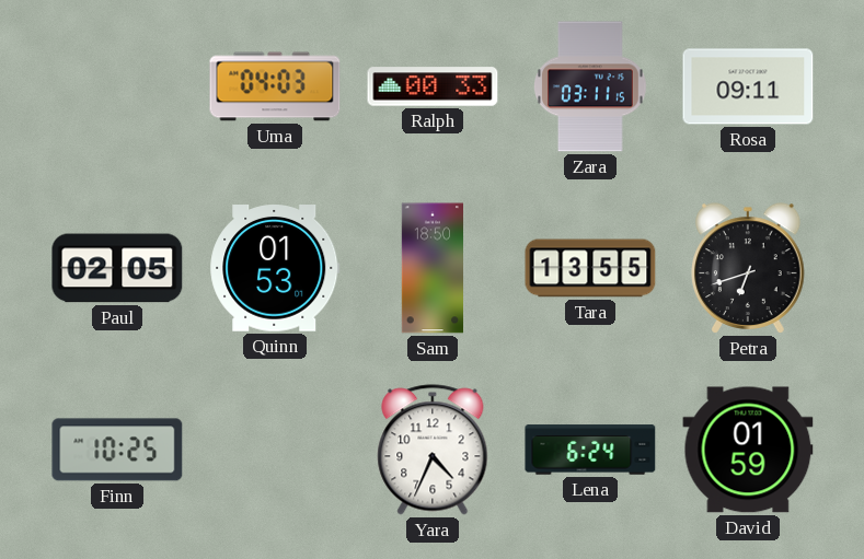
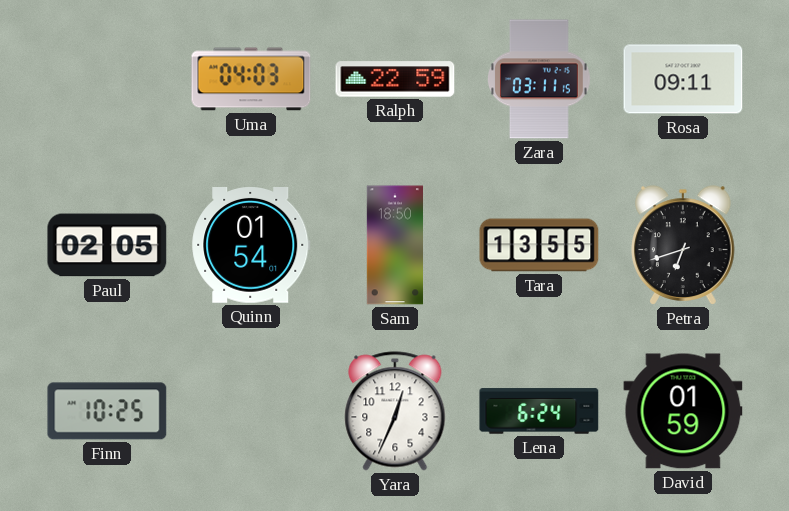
Ralph: 00:33 -> 22:59 (395, 79)
Quinn: 01:53 -> 01:54 (251, 246)
Yara: 4:34 -> 12:34 (395, 411)
